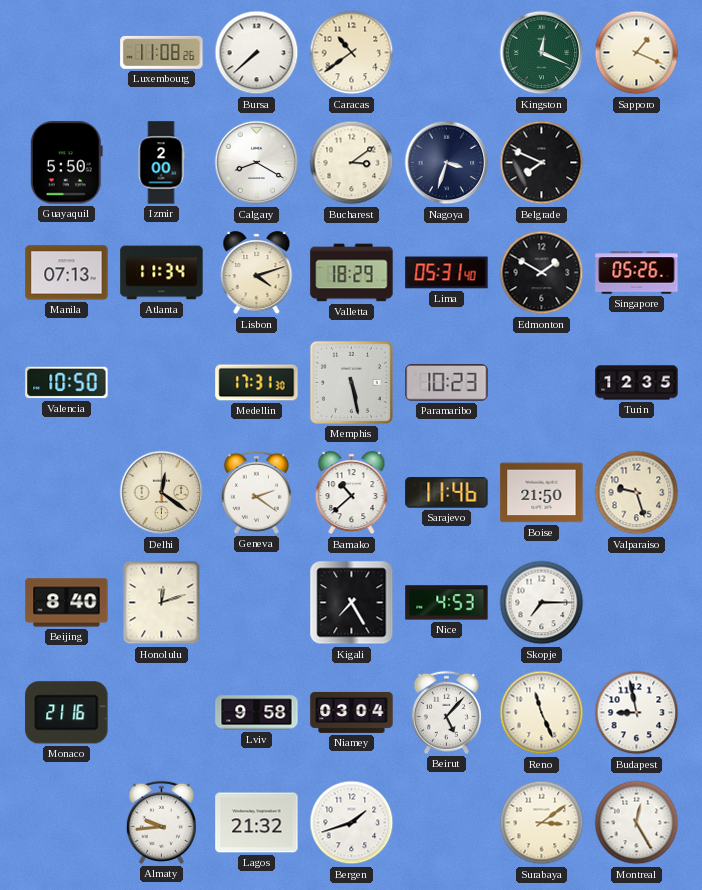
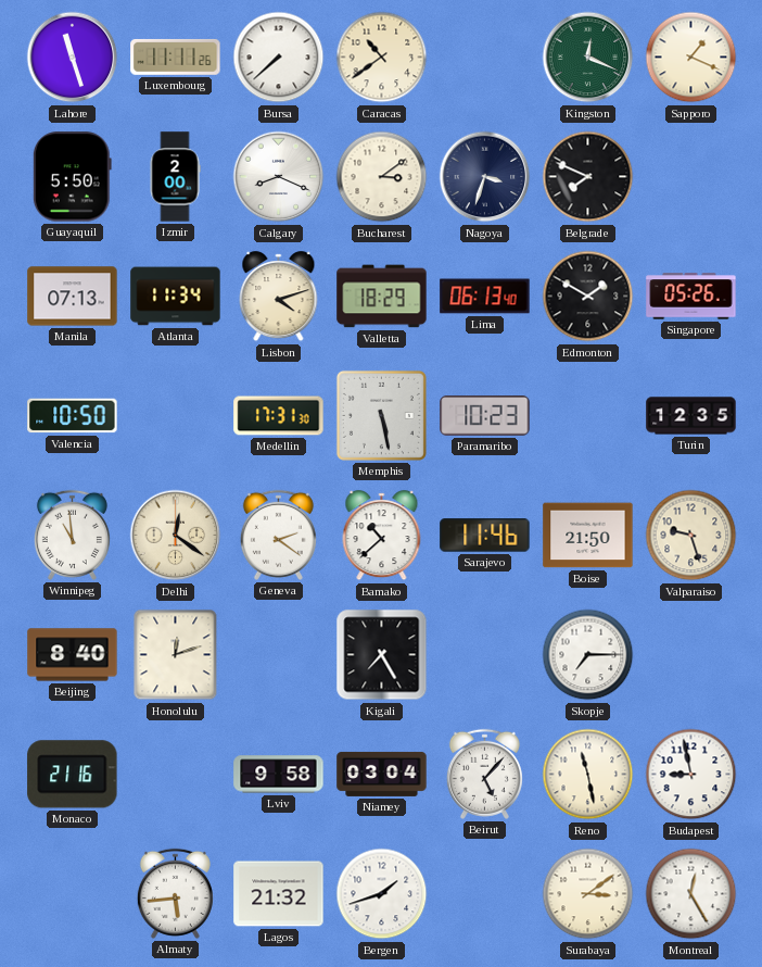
Lahore: none -> 11:27 (73, 58)
Luxembourg: 11:08 -> 11:11 (176, 56)
Calgary: 8:20 -> 8:19 (279, 177)
Lima: 05:31 -> 06:13 (485, 297)
Winnipeg: none -> 10:59 (72, 535)
Nice: 4:53 -> none (447, 603)
Reno: 11:26 -> 11:28 (588, 775)
Almaty: 9:44 -> 5:44 (175, 893)
